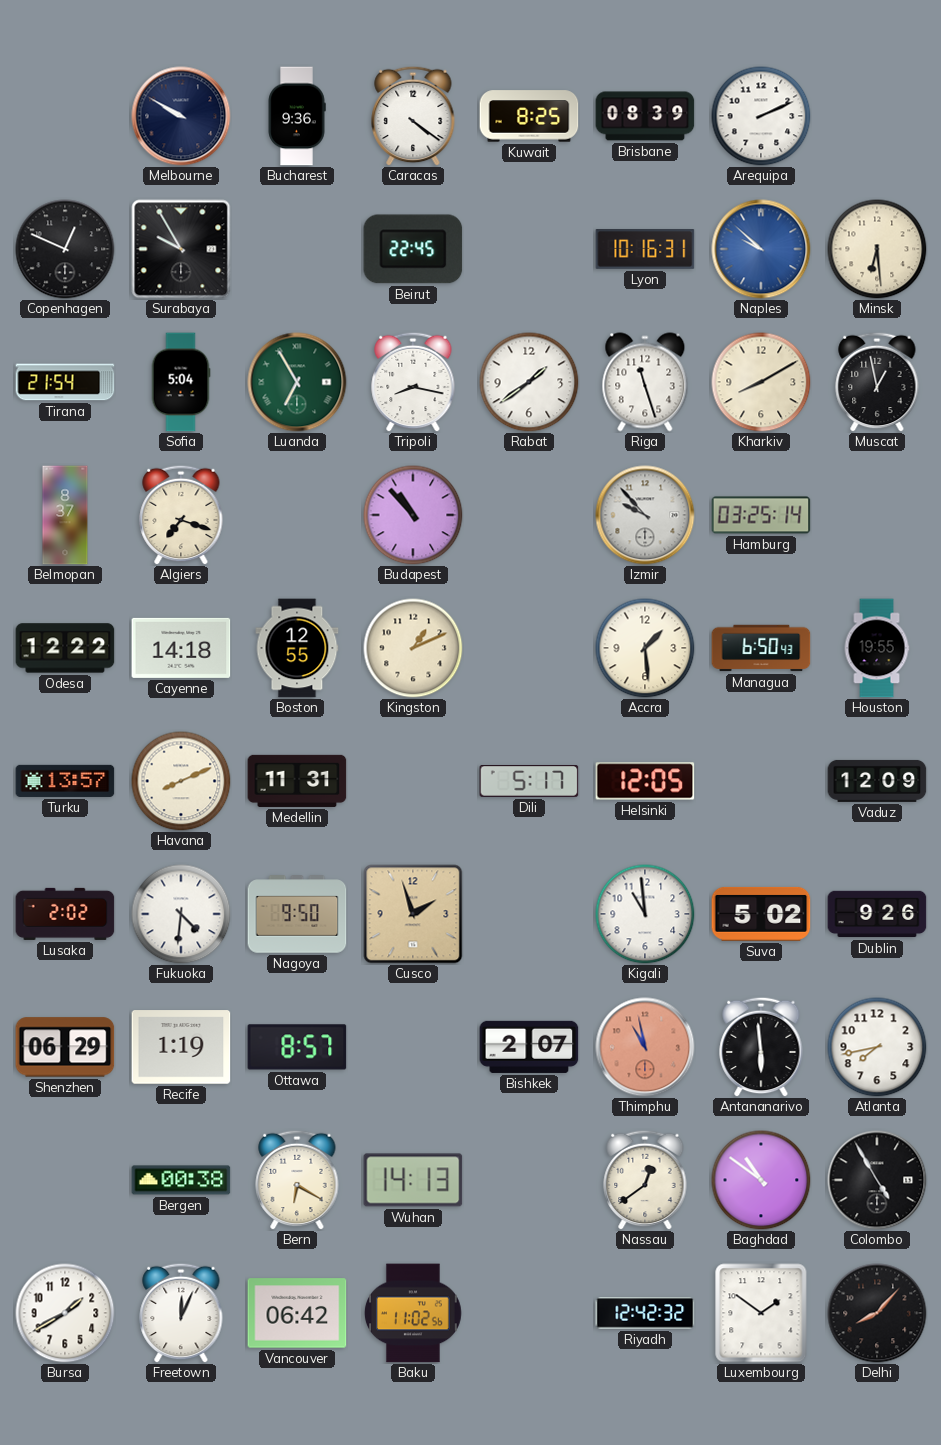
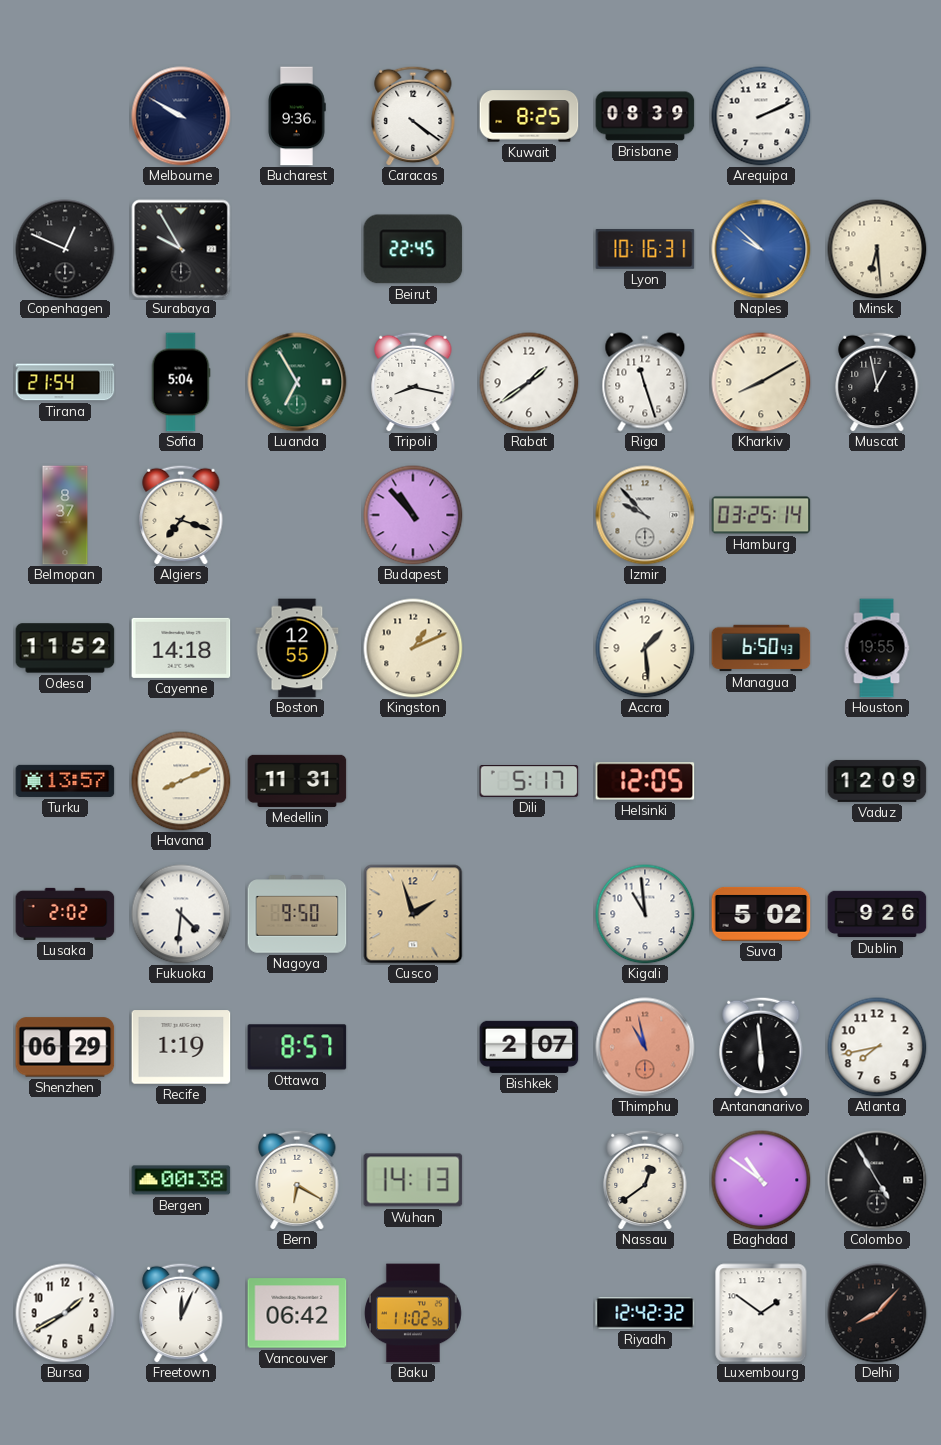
Odesa: 12:22 -> 11:52 (65, 648)
